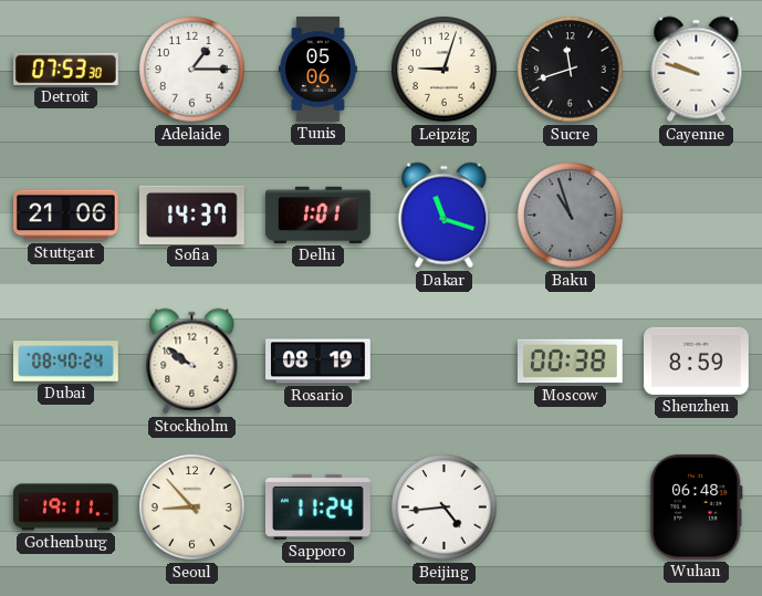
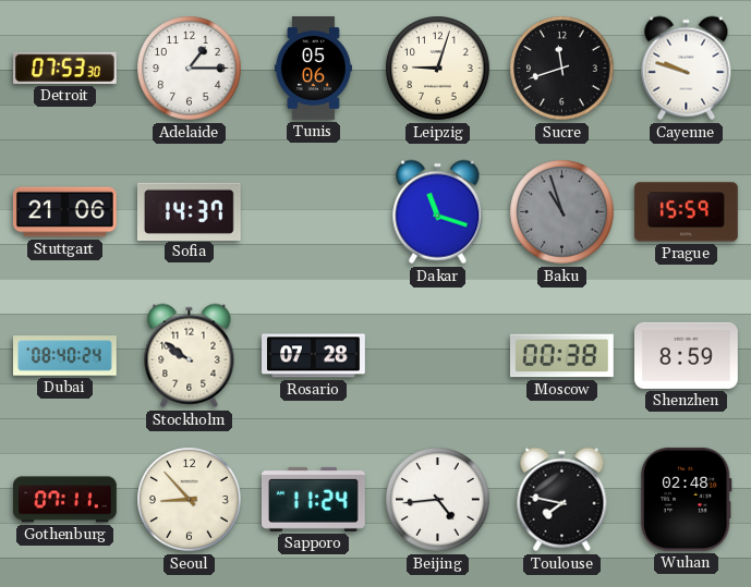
Delhi: 1:01 -> none (317, 215)
Prague: none -> 15:59 (687, 212)
Rosario: 08:19 -> 07:28 (314, 356)
Gothenburg: 19:11 -> 07:11 (65, 500)
Toulouse: none -> 7:47 (562, 500)
Wuhan: 06:48 -> 02:48 (686, 499)
